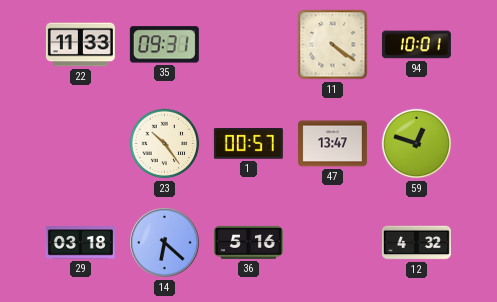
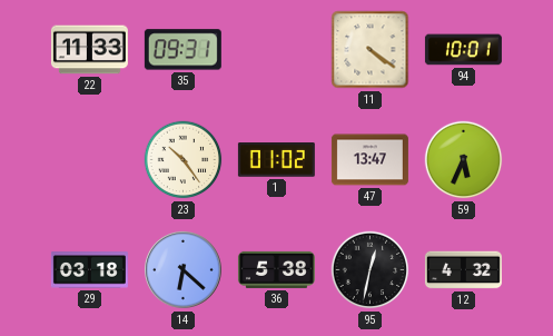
1: 00:57 -> 01:02 (276, 160)
59: 12:48 -> 5:34 (464, 160)
36: 5:16 -> 5:38 (276, 269)
95: none -> 12:32 (371, 270)
